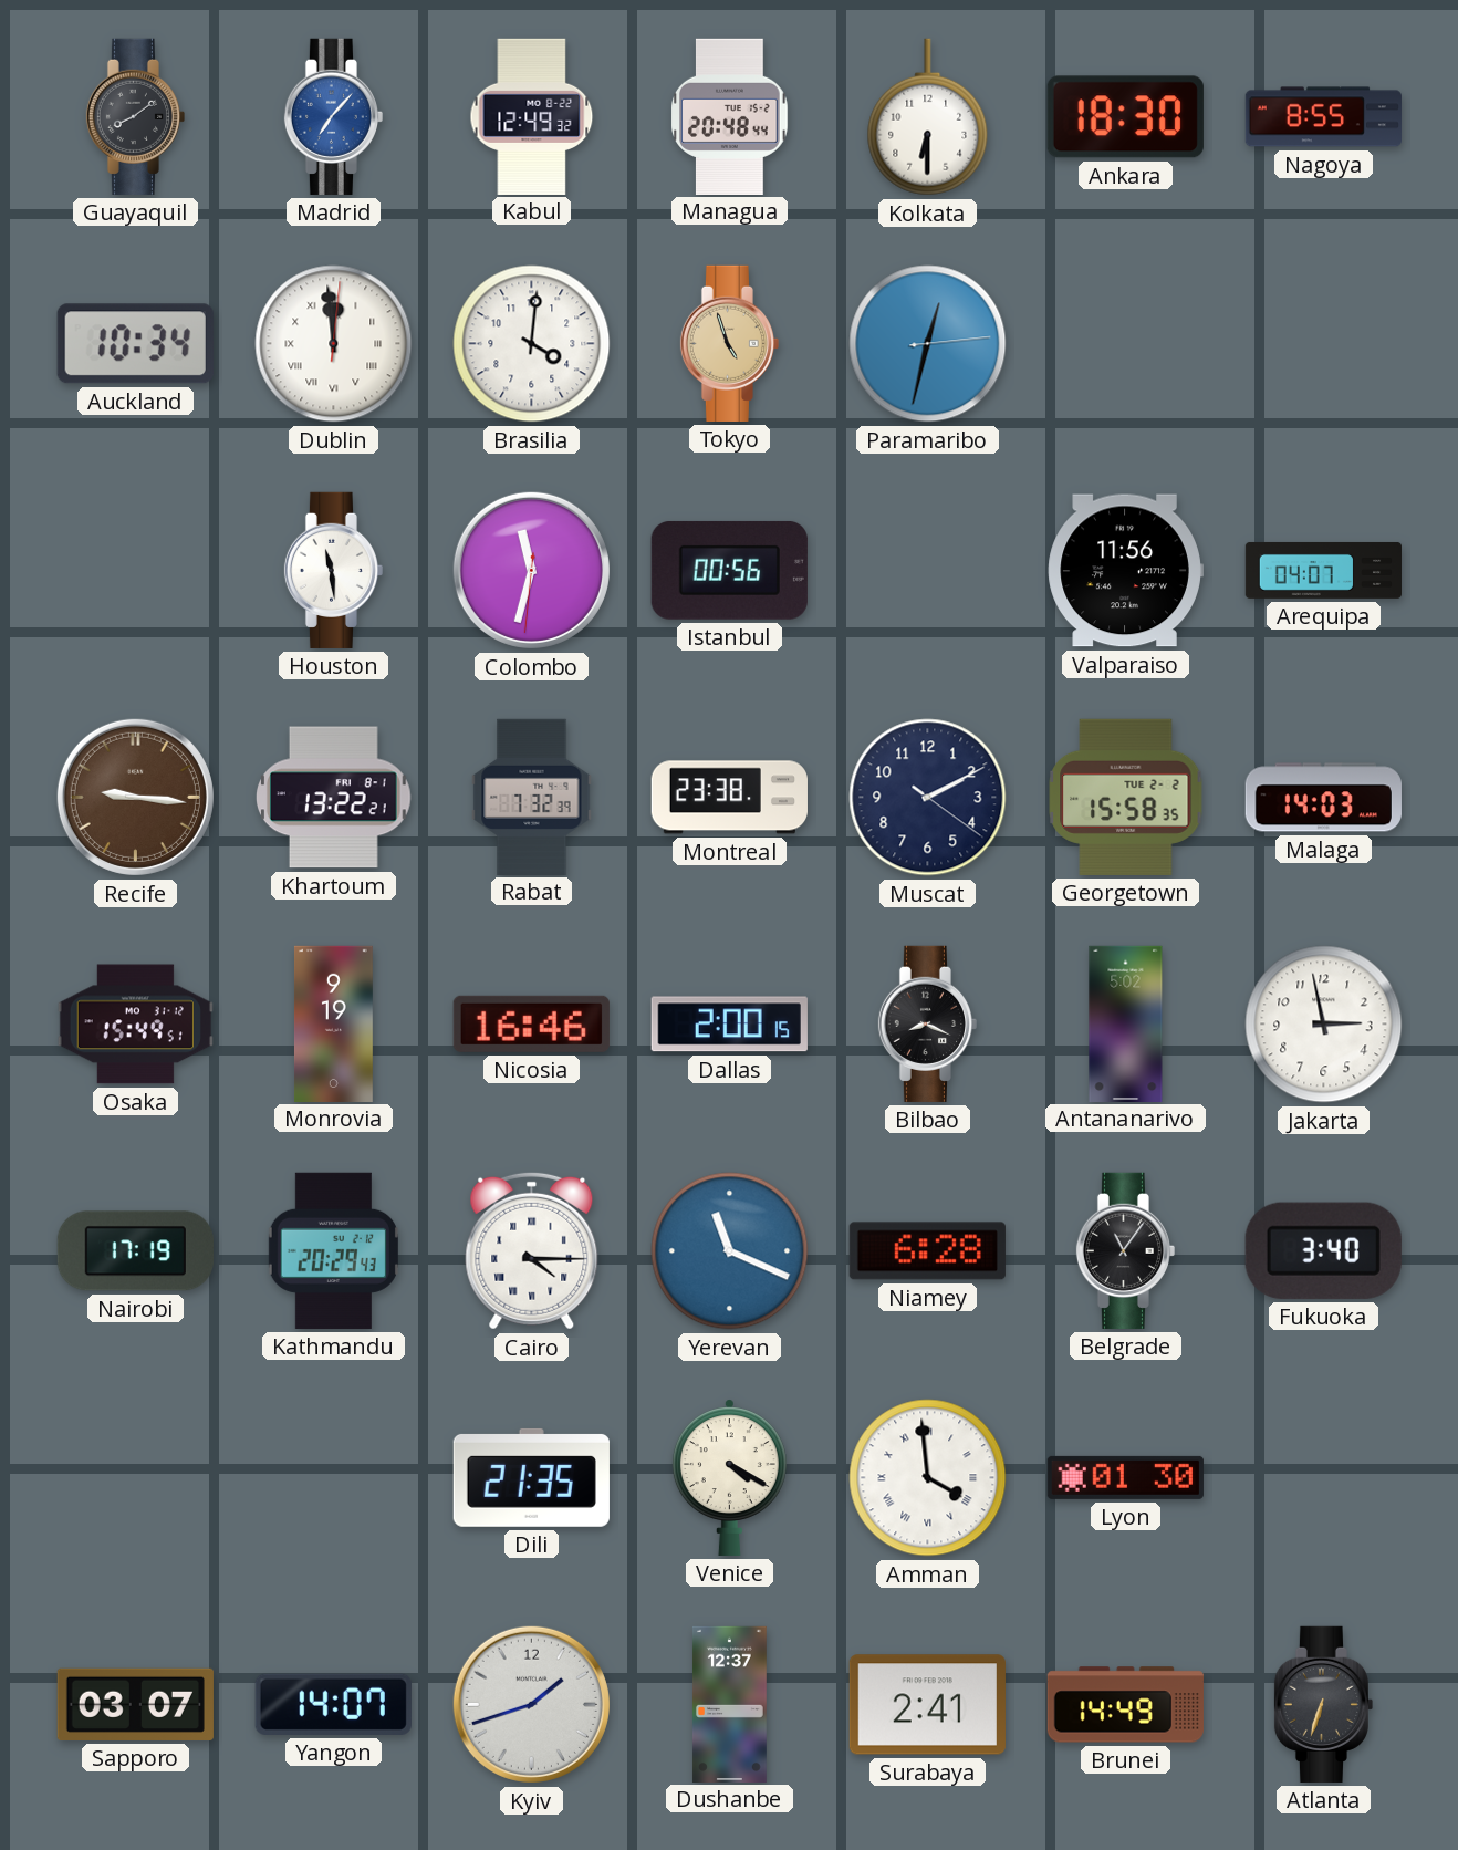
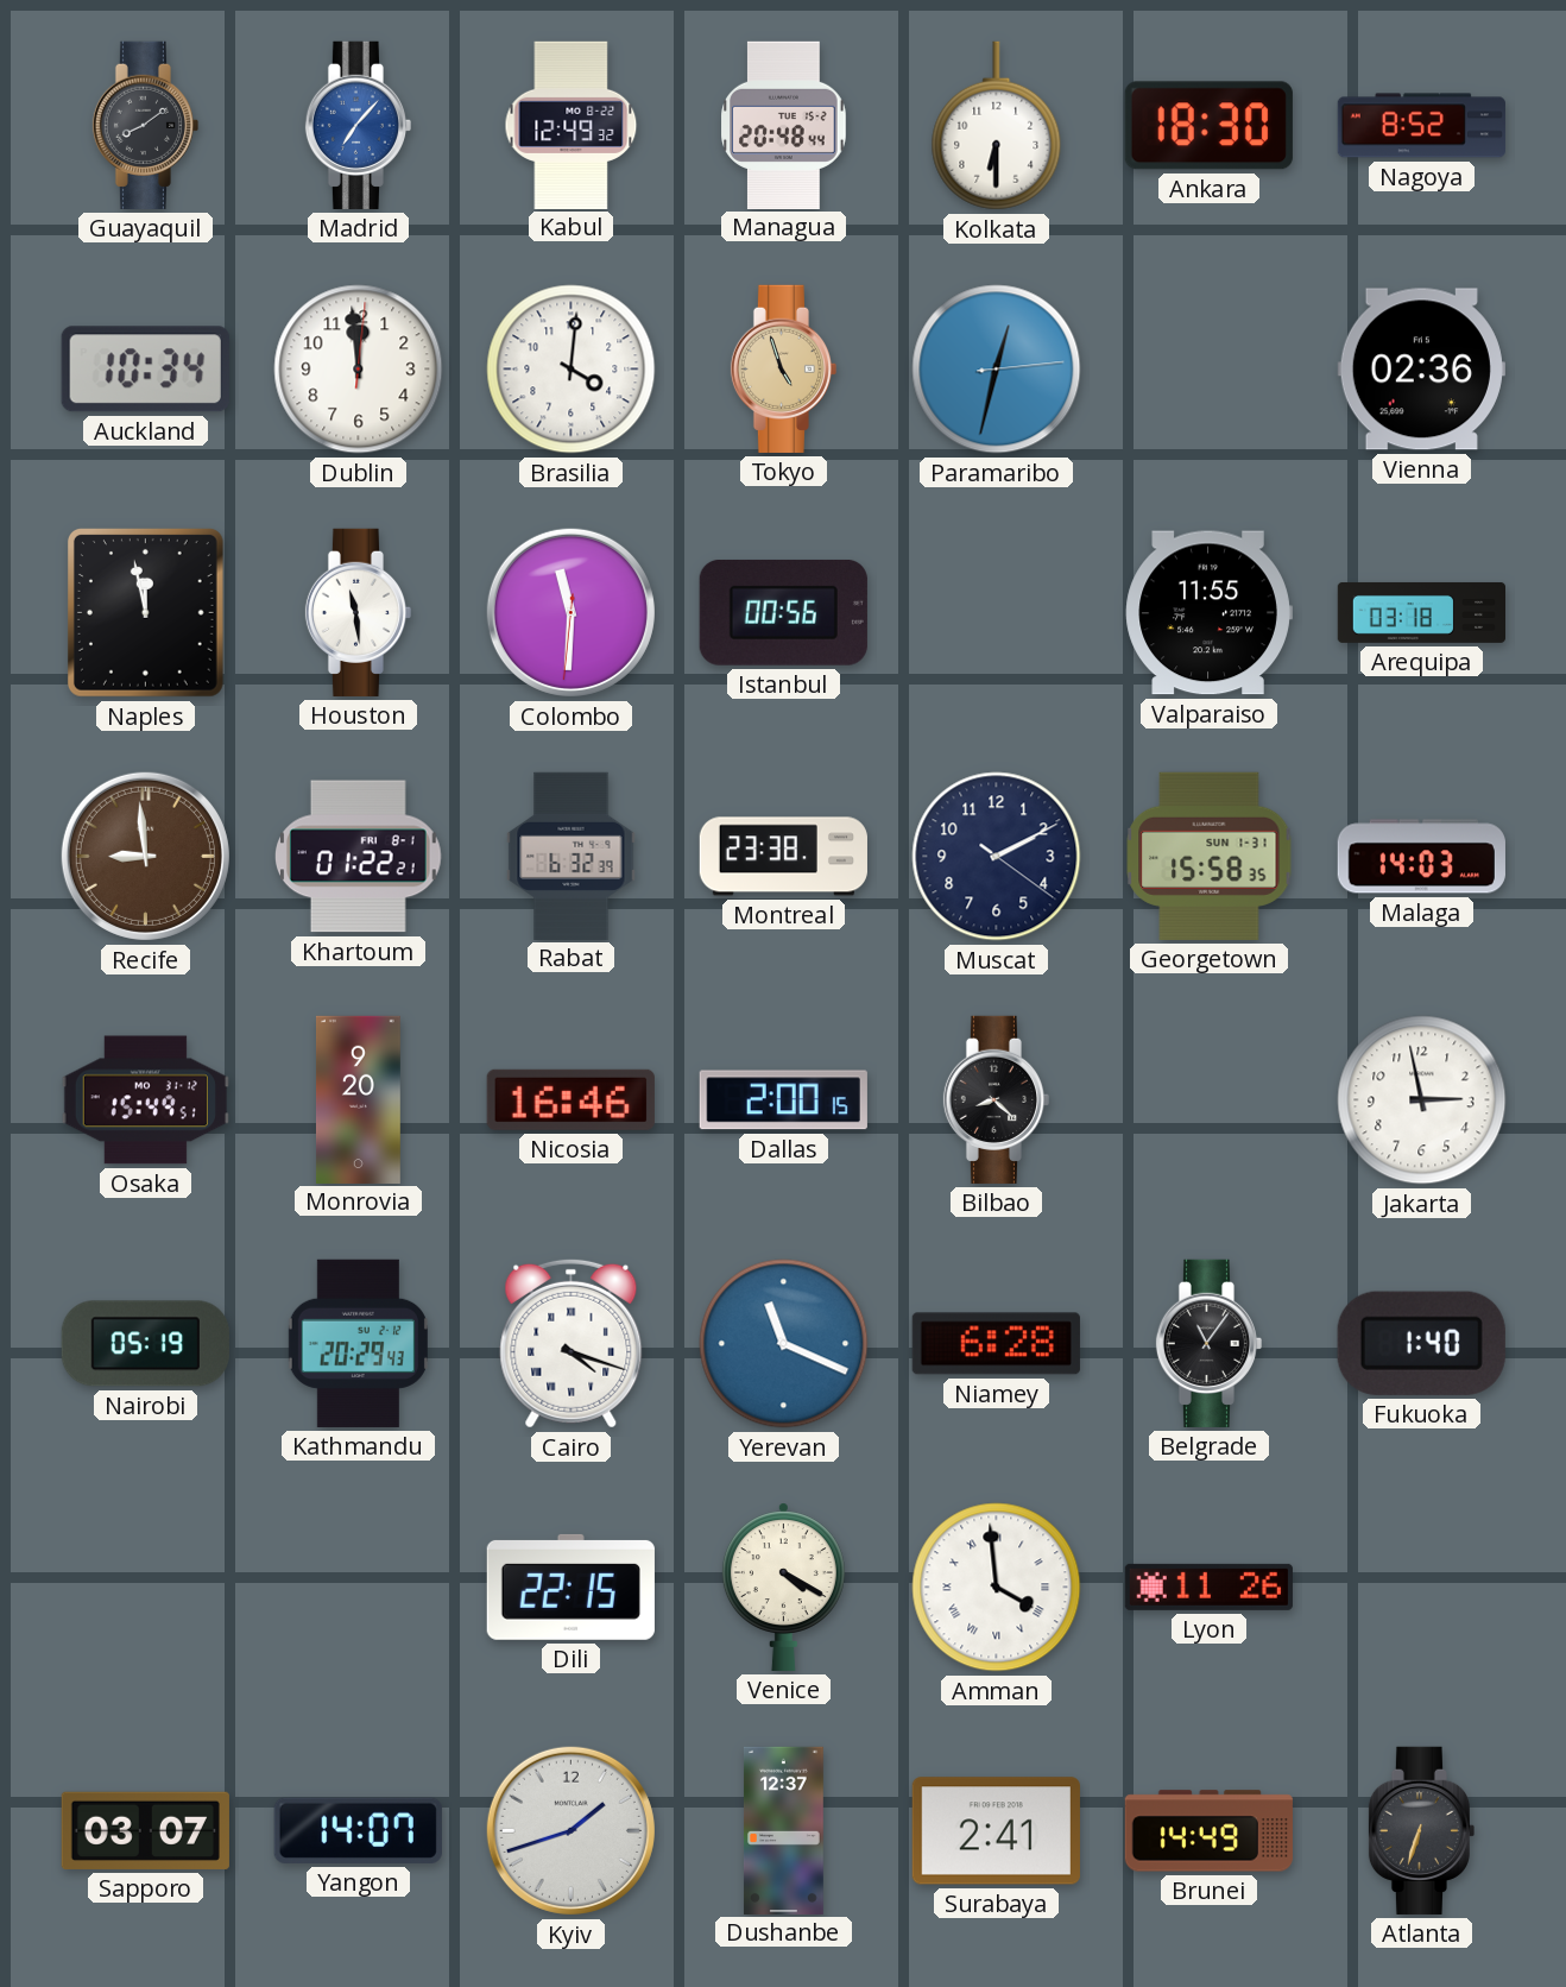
Nagoya: 8:55 -> 8:52 (1421, 126)
Dublin numerals: Roman -> Arabic (359, 370)
Vienna: none -> 02:36 (1421, 370)
Naples: none -> 11:58 (145, 612)
Colombo: 11:32 -> 11:30 (570, 612)
Valparaiso: 11:56 -> 11:55 (1208, 613)
Arequipa: 04:07 -> 03:18 (1422, 612)
Recife: 9:16 -> 8:59 (145, 856)
Khartoum: 13:22 -> 01:22 (358, 857)
Rabat: 7:32 -> 6:32 (572, 856)
Georgetown date: TUE 2-2 -> SUN 1-31 (1210, 856)
Monrovia: 9:19 -> 9:20 (358, 1099)
Bilbao: 8:19 -> 8:22 (996, 1099)
Antananarivo: 5:02 -> none (1126, 1023)
Nairobi: 17:19 -> 05:19 (145, 1344)
Cairo: 4:15 -> 4:18 (572, 1343)
Fukuoka: 3:40 -> 1:40 (1421, 1343)
Dili: 21:35 -> 22:15 (570, 1587)
Lyon: 01:30 -> 11:26 (1208, 1587)
